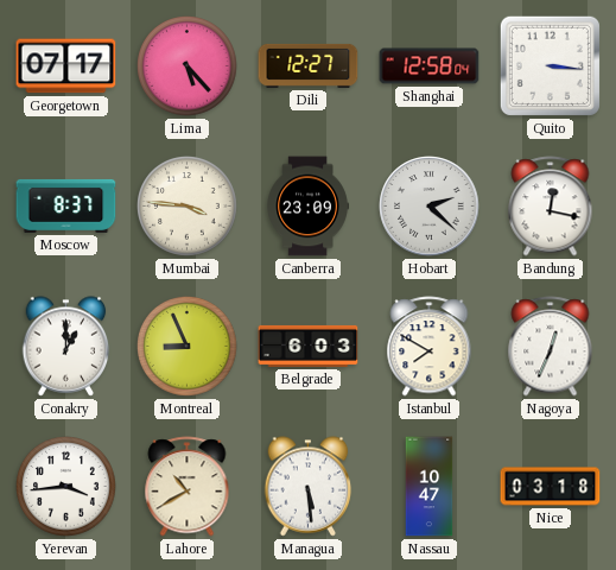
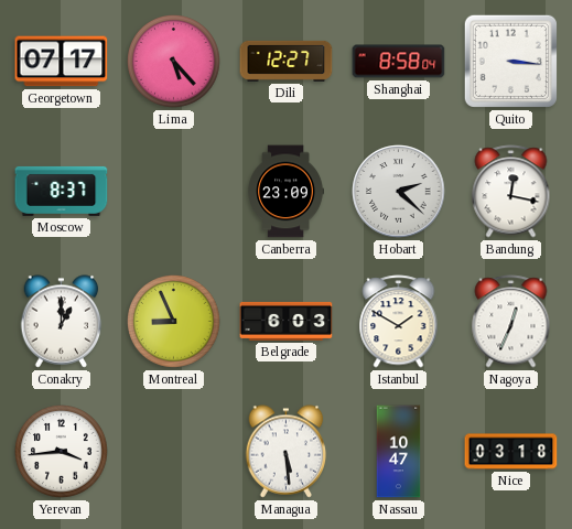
Shanghai: 12:58 -> 8:58 (399, 62)
Mumbai: 3:46 -> none (188, 207)
Istanbul: 7:50 -> 1:50 (399, 322)
Lahore: 10:40 -> none (188, 487)
